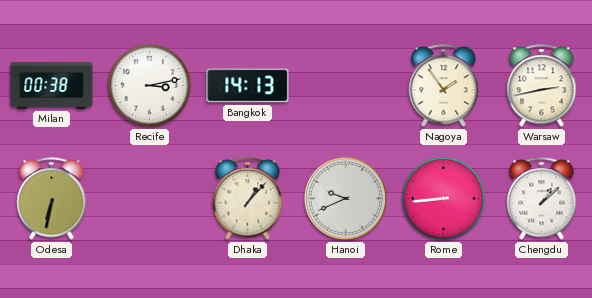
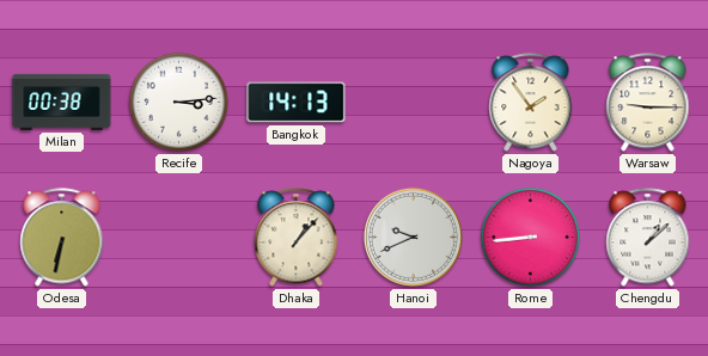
Recife: 3:13 -> 3:14 (178, 102)
Warsaw: 2:43 -> 9:15 (648, 103)
